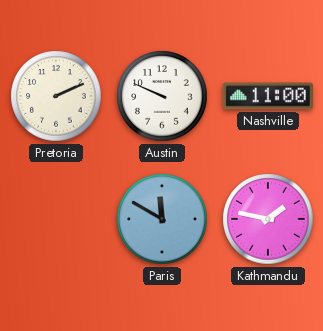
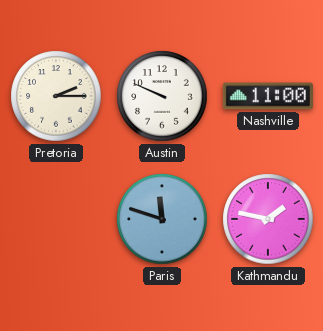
Pretoria: 2:11 -> 2:15 (56, 96)
Paris: 11:50 -> 11:48 (162, 219)
